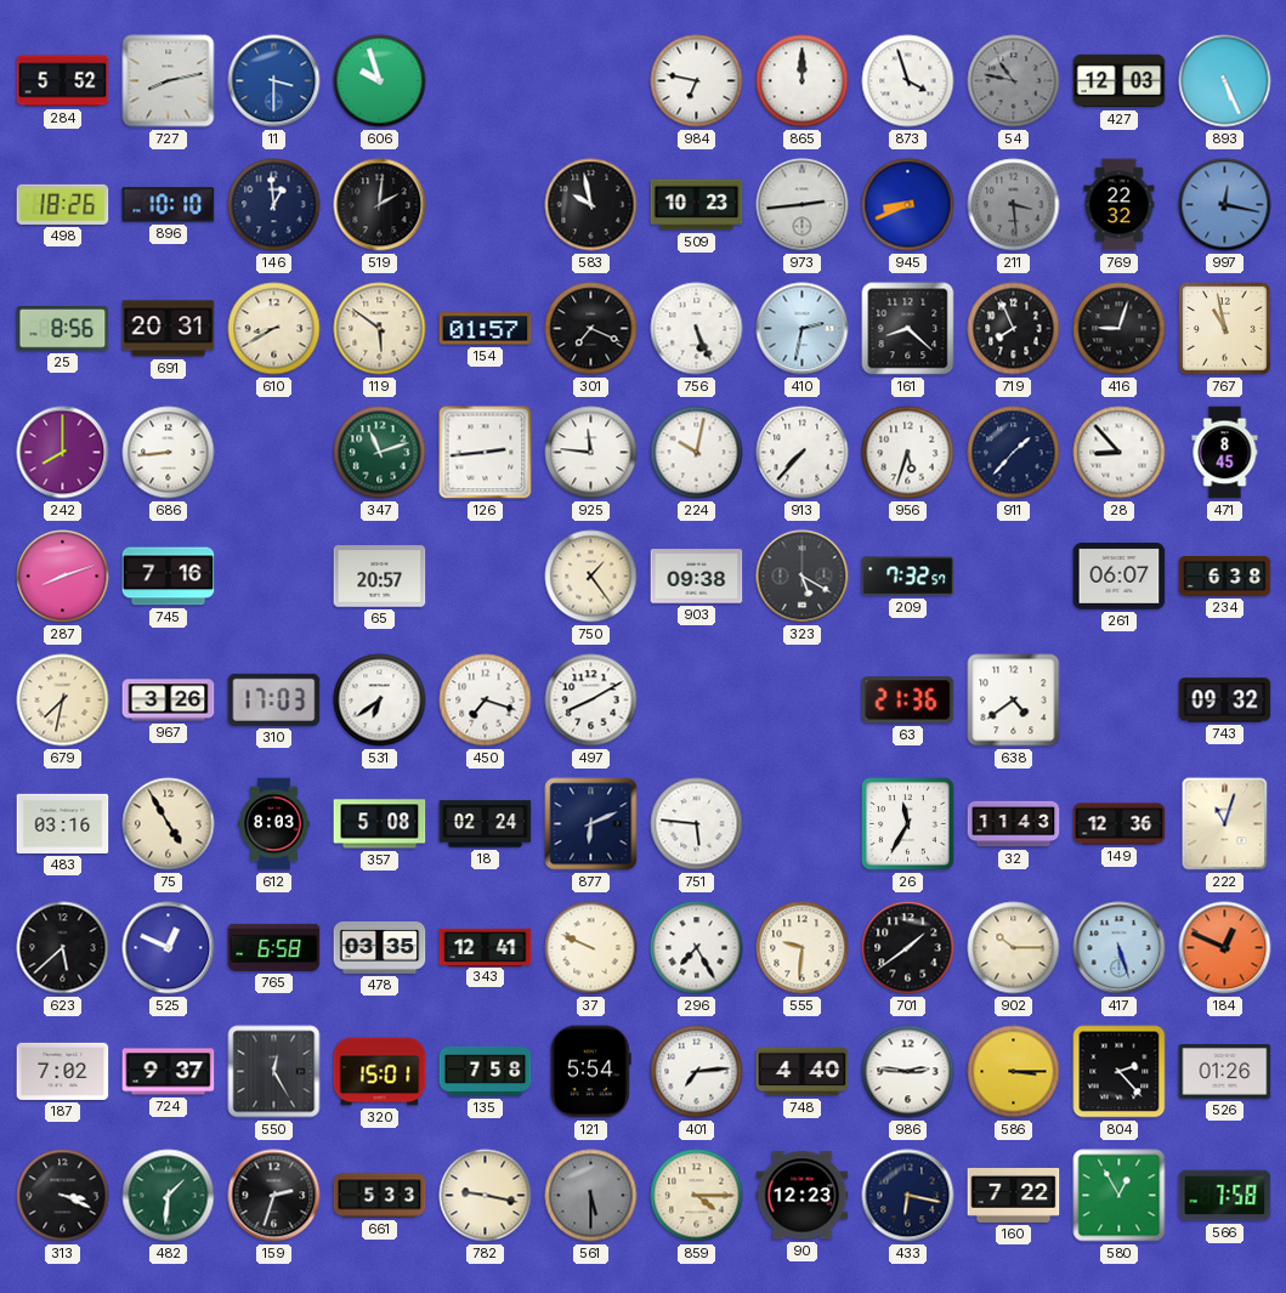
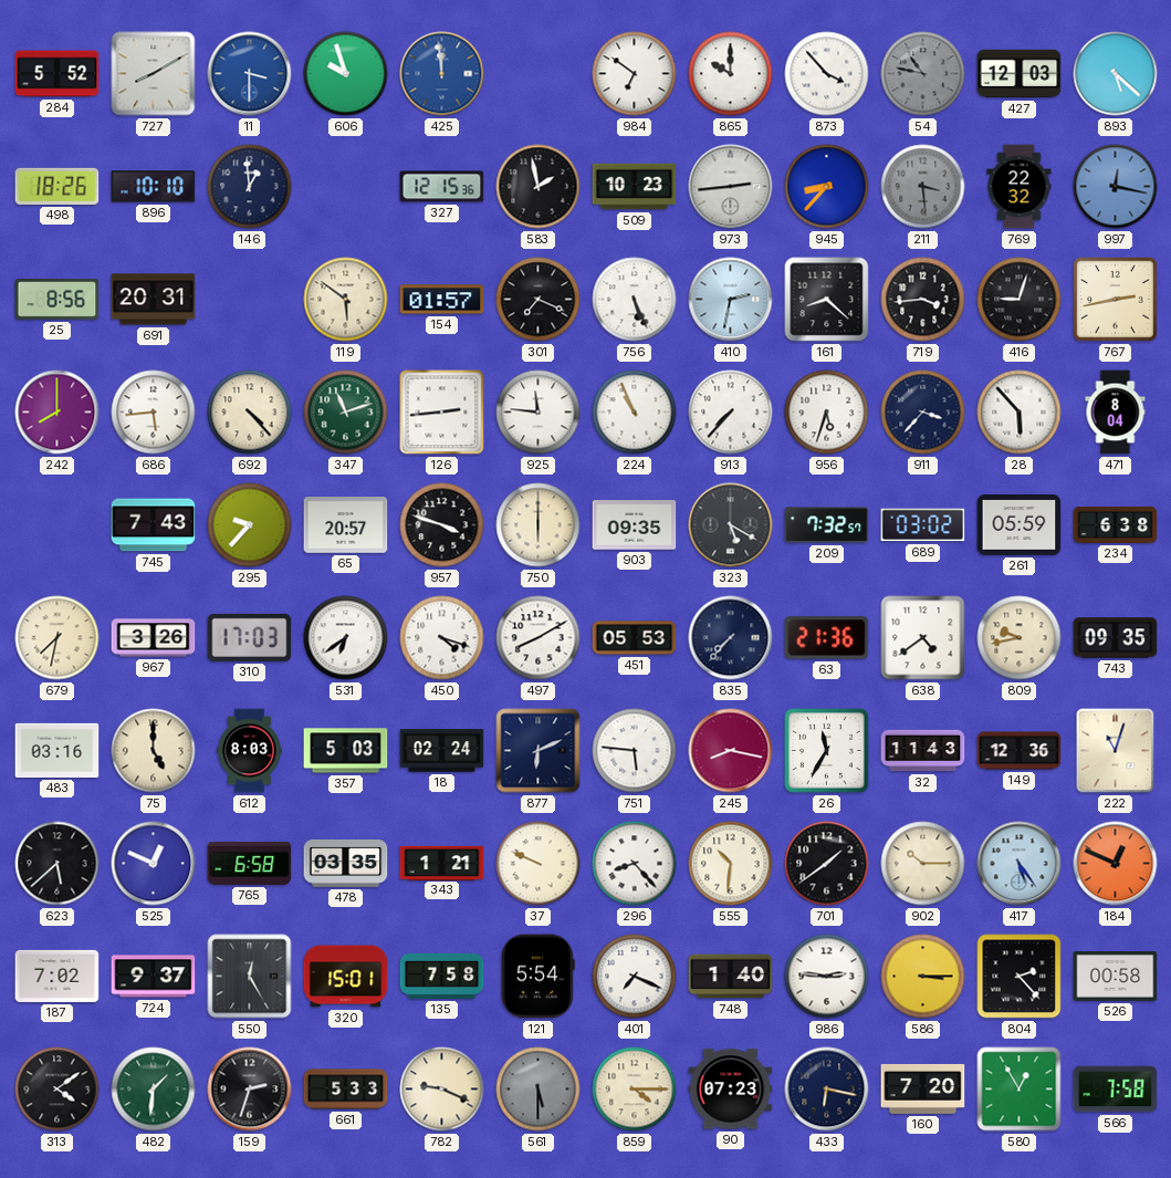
727: 8:13 -> 8:10 (154, 74)
425: none -> 11:59 (442, 74)
984: 6:47 -> 6:51 (635, 74)
865: 12:00 -> 10:00 (731, 74)
873: 3:57 -> 3:53 (827, 74)
893: 5:26 -> 5:22 (1116, 74)
519: 2:01 -> none (380, 205)
327: none -> 12:15 (442, 187)
583: 9:58 -> 1:58 (539, 187)
945: 8:41 -> 8:37 (827, 187)
610: 8:40 -> none (274, 329)
719: 7:56 -> 3:44 (923, 300)
767: 10:58 -> 2:43 (1116, 300)
686: 8:44 -> 5:44 (154, 413)
692: none -> 4:23 (250, 413)
224: 10:02 -> 10:56 (635, 413)
911: 1:37 -> 3:37 (923, 413)
28: 8:53 -> 5:53 (1020, 413)
471: 8:45 -> 8:04 (1116, 413)
287: 8:12 -> none (63, 577)
745: 7:16 -> 7:43 (154, 525)
295: none -> 9:37 (250, 525)
957: none -> 3:48 (442, 525)
750: 1:24 -> 6:00 (539, 525)
903: 09:38 -> 09:35 (635, 525)
689: none -> 03:02 (923, 525)
261: 06:07 -> 05:59 (1020, 525)
450: 7:18 -> 4:18 (442, 638)
451: none -> 05:53 (635, 638)
835: none -> 7:37 (731, 638)
809: none -> 9:43 (1020, 638)
743: 09:32 -> 09:35 (1116, 638)
75: 4:55 -> 5:00 (154, 751)
357: 5:08 -> 5:03 (346, 751)
245: none -> 8:17 (731, 751)
343: 12:41 -> 1:21 (442, 863)
296: 7:25 -> 8:23 (635, 864)
555: 9:31 -> 10:31 (731, 864)
417: 5:27 -> 5:24 (1020, 864)
401: 7:14 -> 7:19 (635, 977)
748: 4:40 -> 1:40 (731, 977)
526: 01:26 -> 00:58 (1116, 977)
313: 3:19 -> 4:09 (57, 1090)
782: 9:17 -> 9:19 (442, 1090)
90: 12:23 -> 07:23 (731, 1090)
160: 7:22 -> 7:20 (923, 1088)
